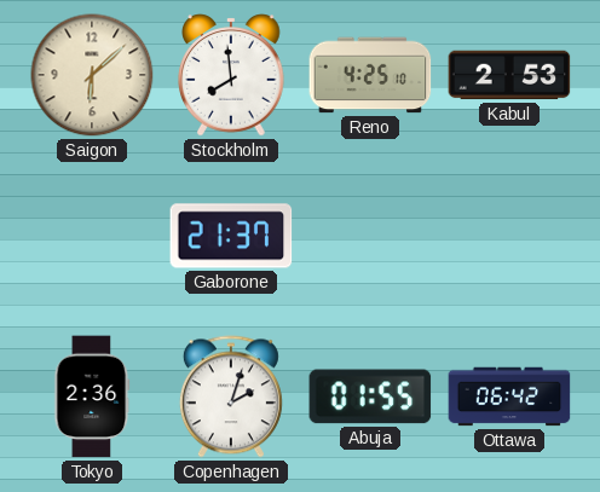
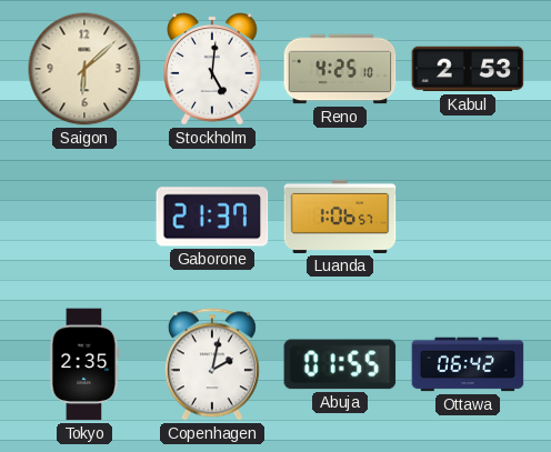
Stockholm: 7:59 -> 5:01 (212, 69)
Luanda: none -> 1:06 (340, 217)
Tokyo: 2:36 -> 2:35 (84, 364)
Copenhagen: 2:03 -> 2:02 (212, 364)
